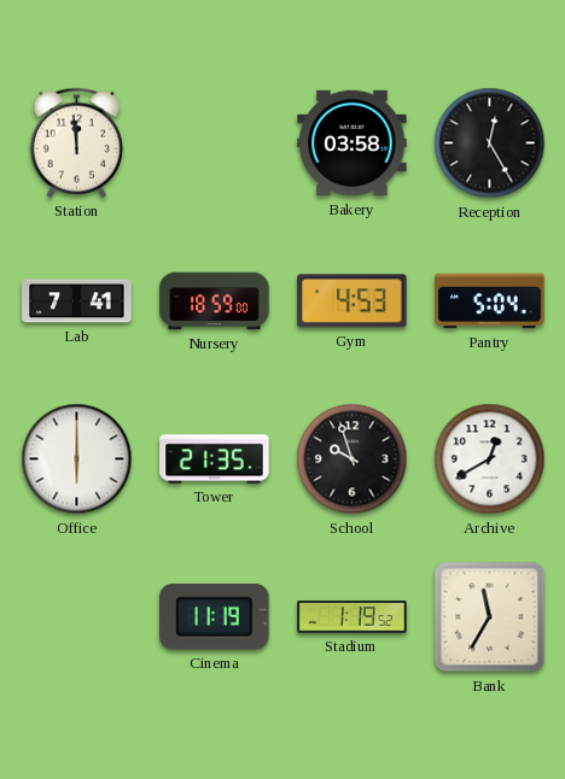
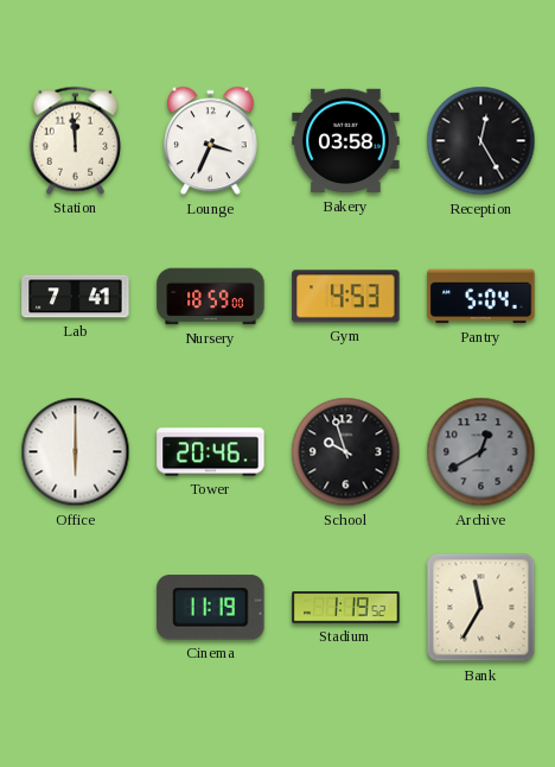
Lounge: none -> 3:34 (211, 141)
Tower: 21:35 -> 20:46 (211, 452)
Archive dial: white -> grey (481, 452)
